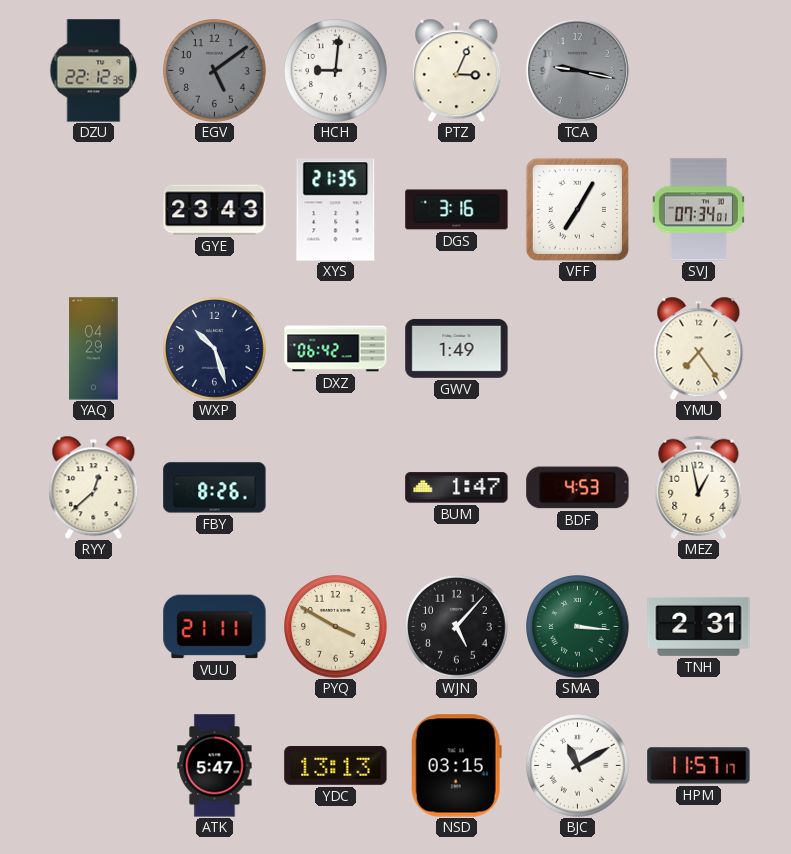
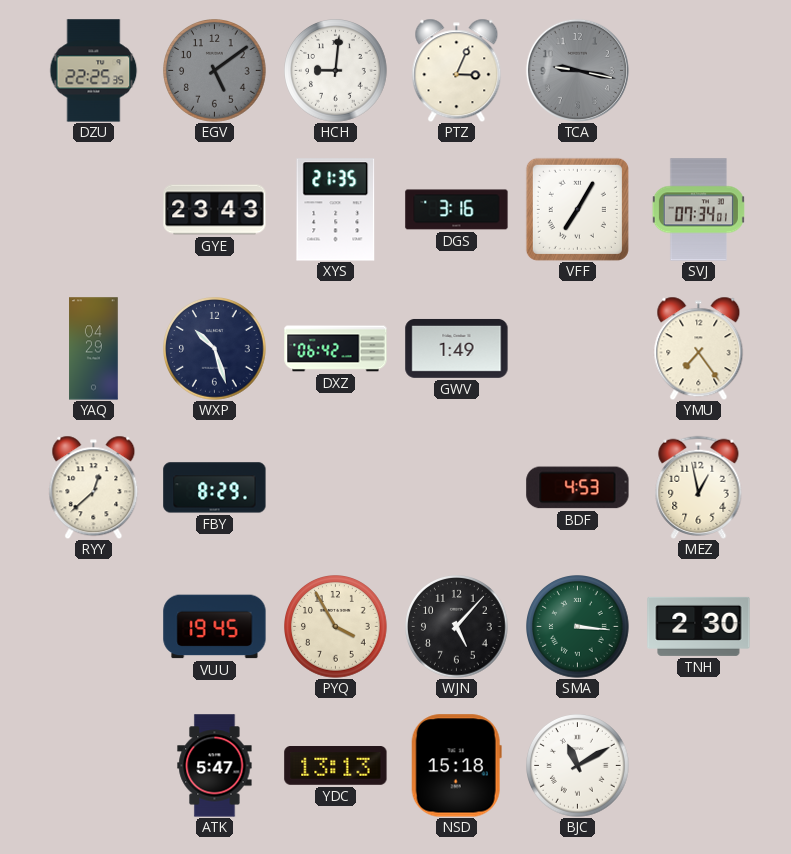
DZU: 22:12 -> 22:25 (94, 71)
FBY: 8:26 -> 8:29 (215, 488)
BUM: 1:47 -> none (457, 488)
VUU: 21:11 -> 19:45 (215, 627)
PYQ: 3:50 -> 3:55 (336, 627)
TNH: 2:31 -> 2:30 (699, 626)
NSD: 03:15 -> 15:18 (456, 766)
HPM: 11:57 -> none (699, 766)
